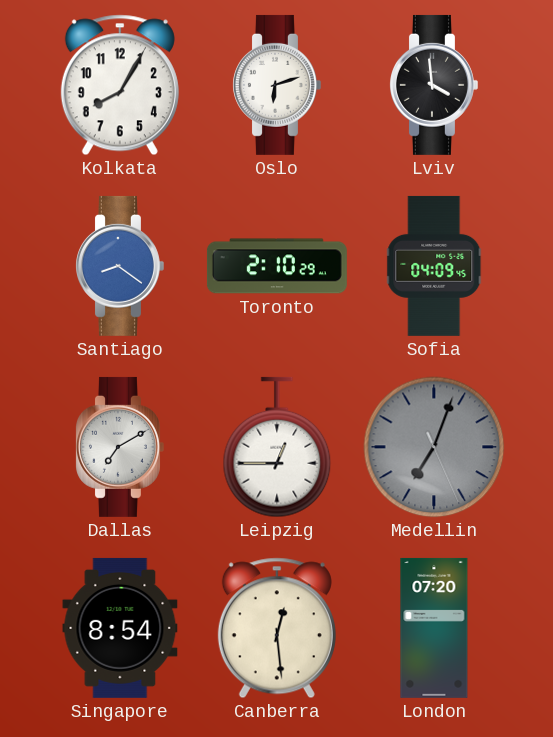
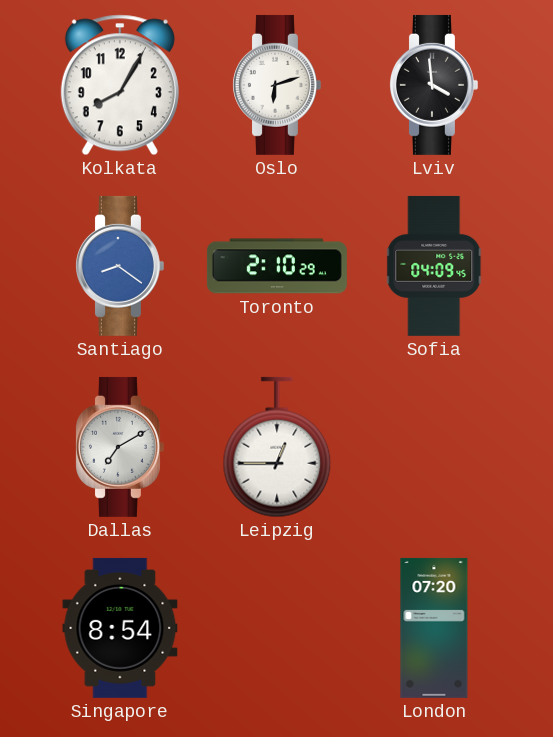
Medellin: 7:03 -> none (434, 447)
Canberra: 12:29 -> none (277, 628)
